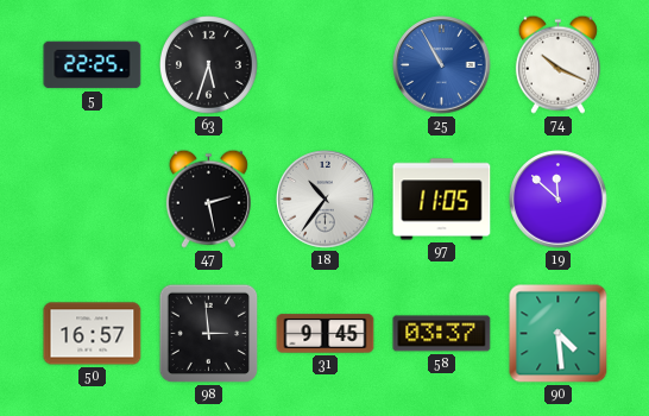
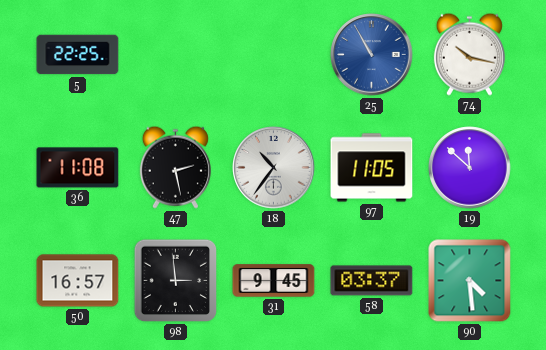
63: 5:33 -> none (209, 65)
74: 10:19 -> 10:17 (469, 54)
36: none -> 11:08 (78, 168)
